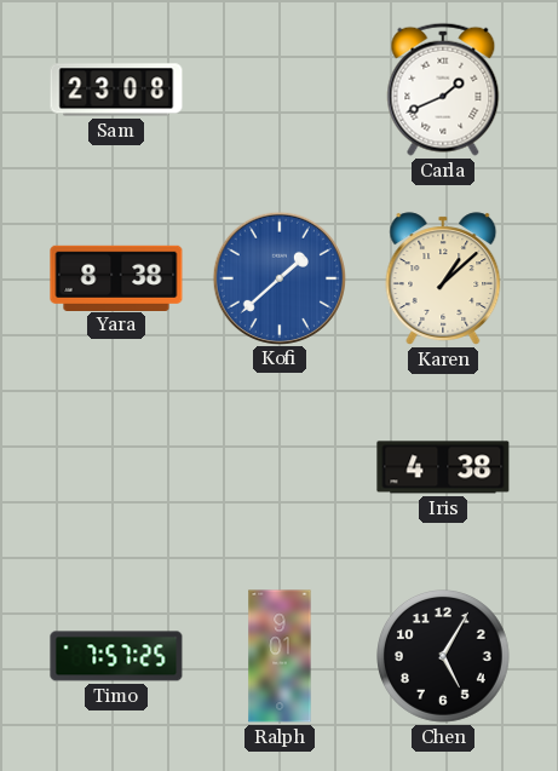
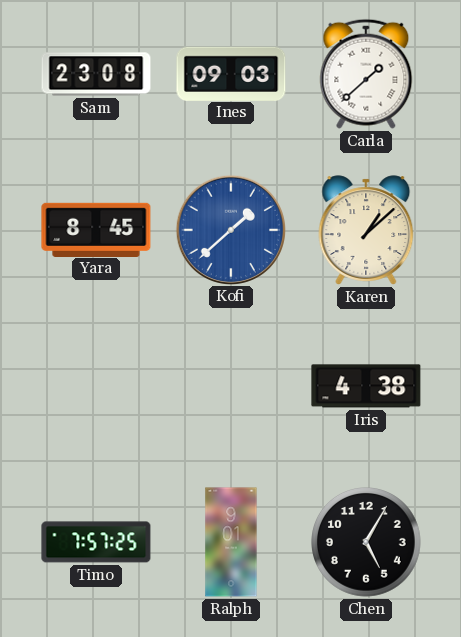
Ines: none -> 09:03 (231, 73)
Carla: 1:41 -> 1:38 (366, 74)
Yara: 8:38 -> 8:45 (96, 229)
